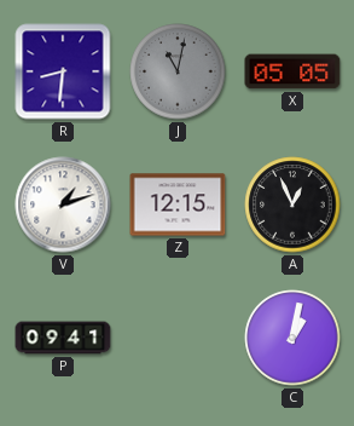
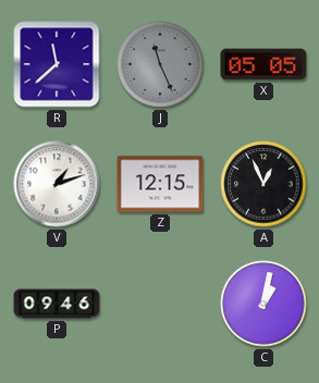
R: 8:31 -> 11:38 (57, 64)
J: 11:02 -> 11:26 (160, 64)
P: 09:41 -> 09:46 (57, 304)
